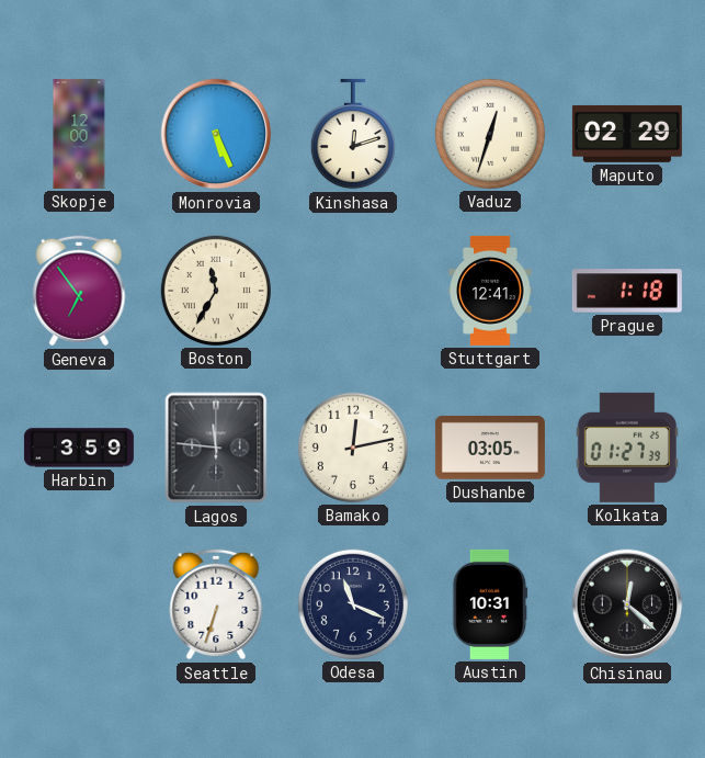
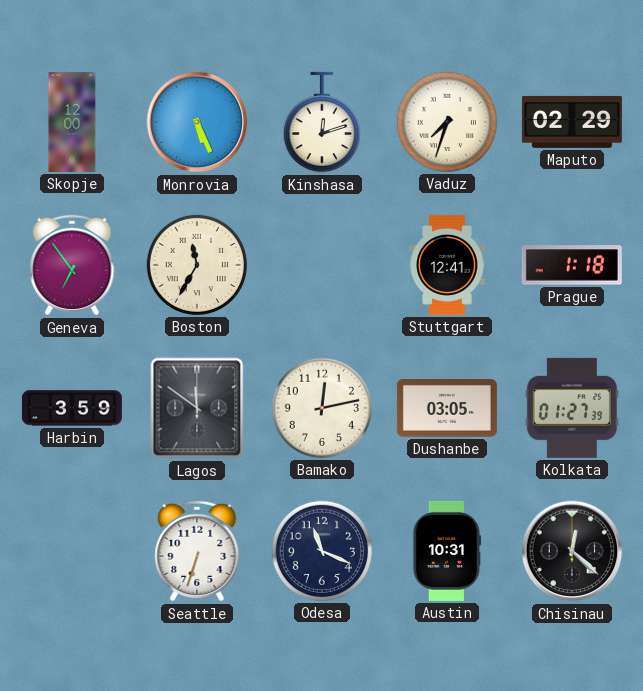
Vaduz: 12:33 -> 7:33 (447, 122)
Lagos: 11:46 -> 11:51 (197, 408)
